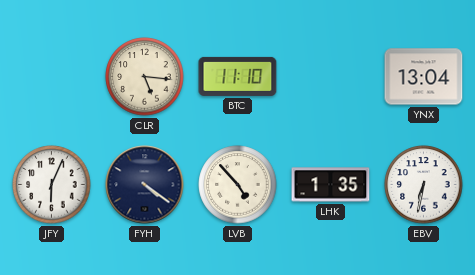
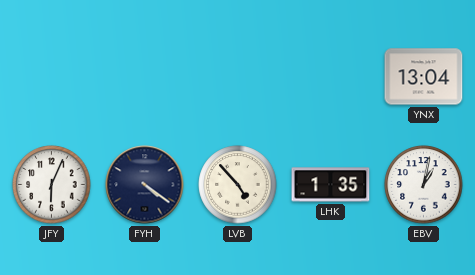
CLR: 5:16 -> none (145, 77)
BTC: 11:10 -> none (238, 76)
EBV: 6:32 -> 1:02 (424, 185)
